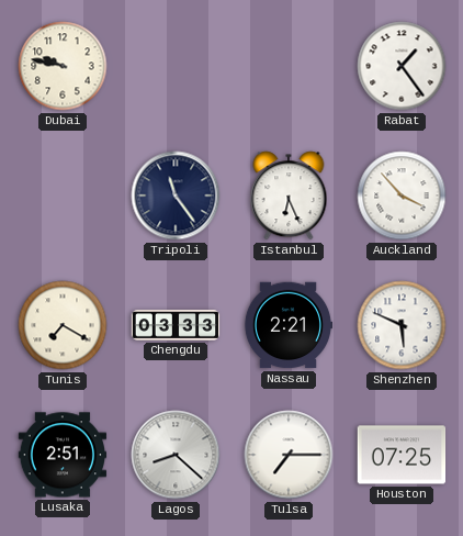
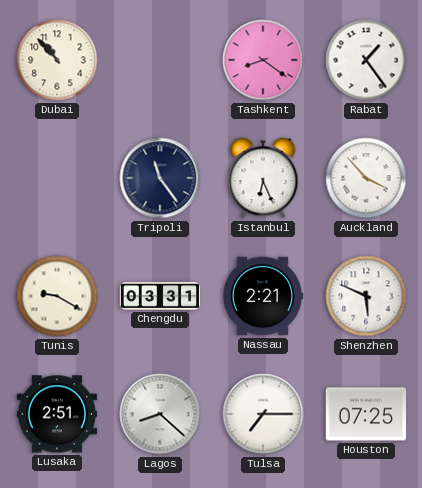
Dubai: 9:47 -> 10:53 (57, 60)
Tashkent: none -> 8:21 (263, 60)
Tunis: 7:20 -> 9:20 (57, 296)
Chengdu: 03:33 -> 03:31 (160, 297)
